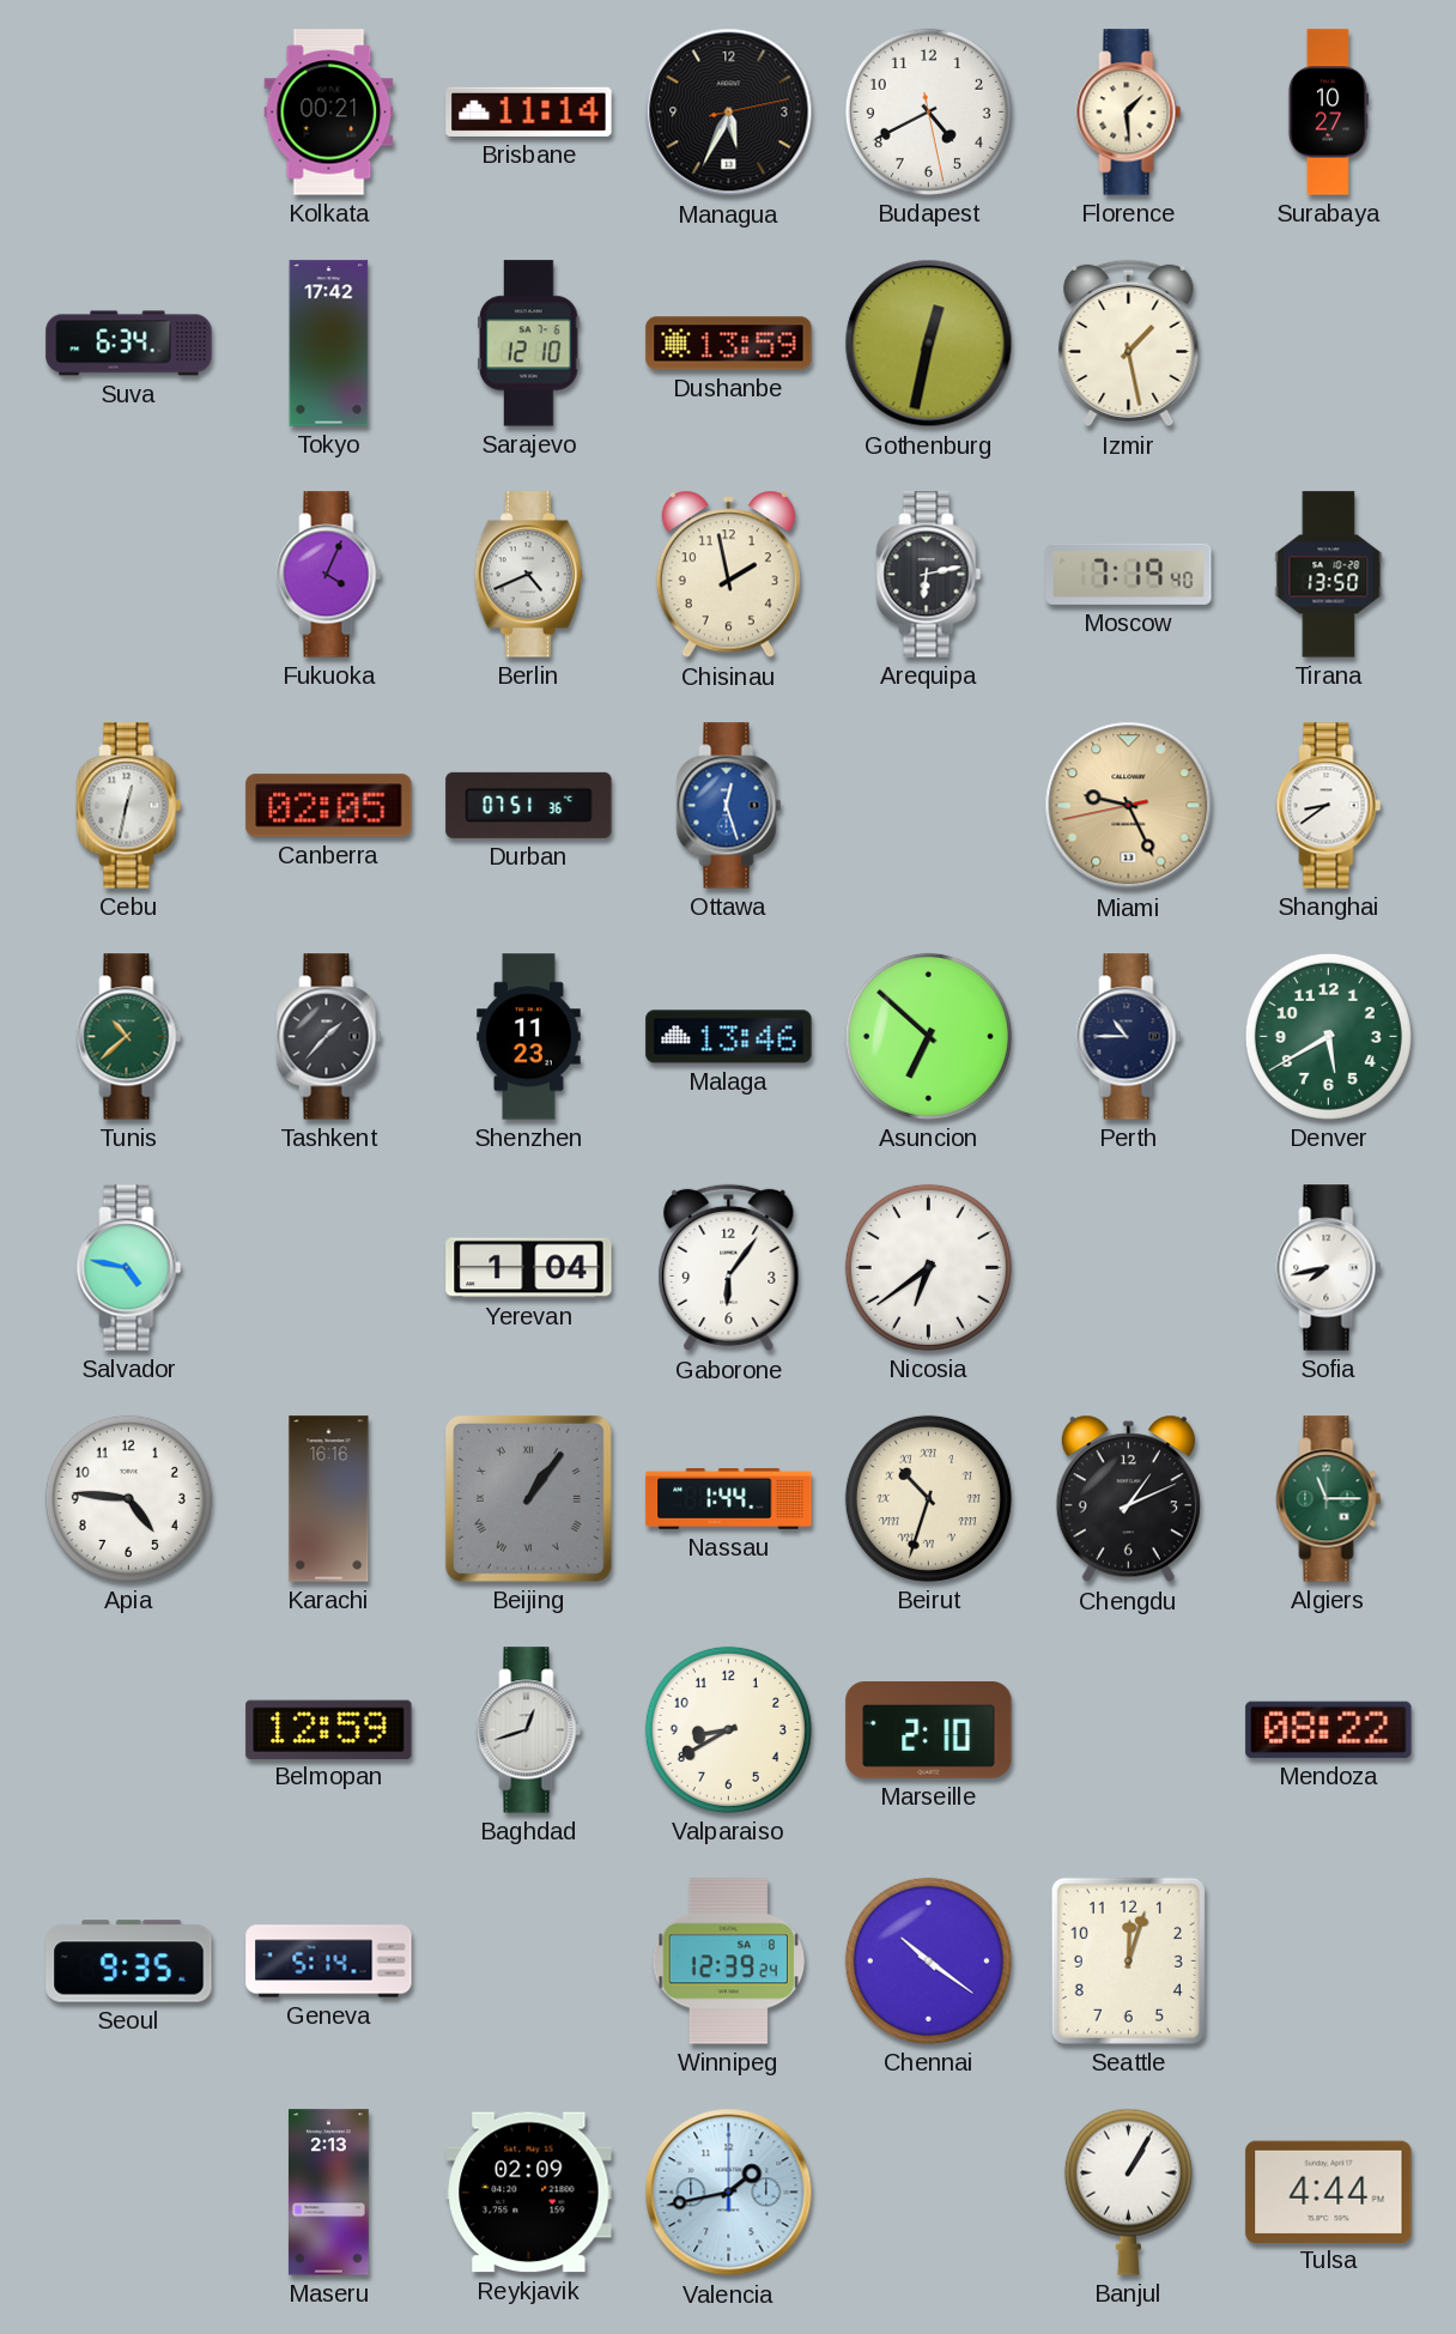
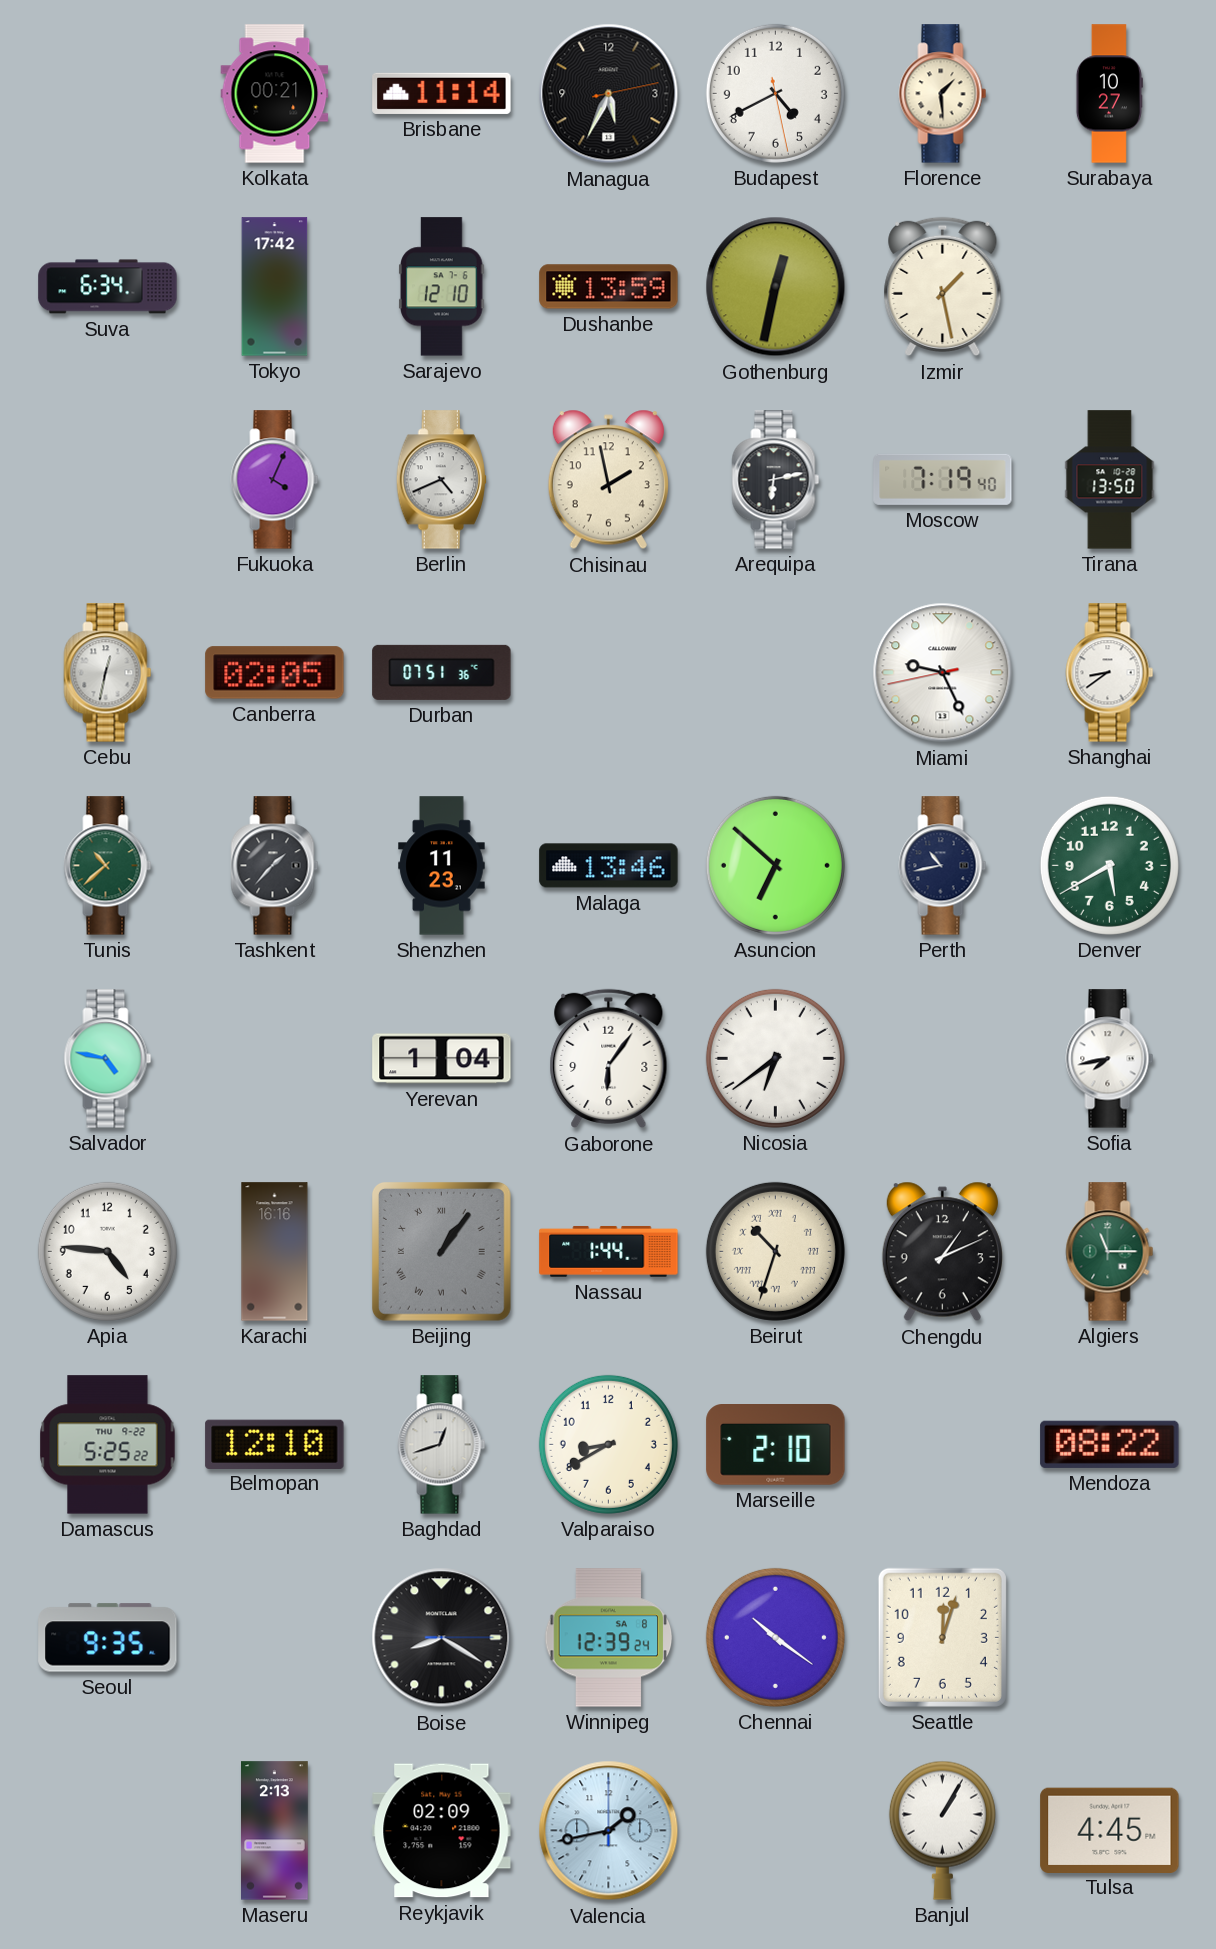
Ottawa: 12:27 -> none (729, 806)
Miami dial: champagne -> white (943, 673)
Perth: 10:45 -> 10:43 (943, 866)
Damascus: none -> 5:25 (108, 1445)
Belmopan: 12:59 -> 12:10 (275, 1444)
Geneva: 5:14 -> none (329, 1962)
Boise: none -> 8:20 (442, 1638)
Tulsa: 4:44 -> 4:45 (1110, 1830)
